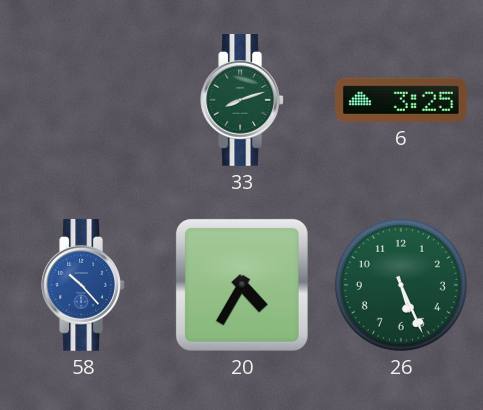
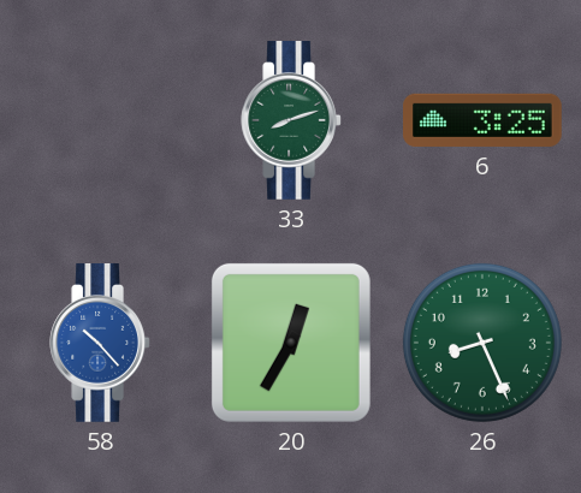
20: 4:35 -> 12:35 (291, 343)
26: 5:26 -> 8:26 (482, 343)
